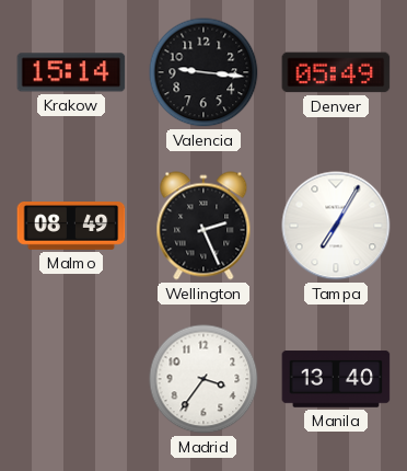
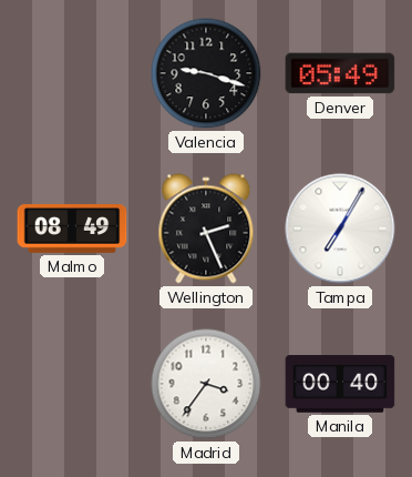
Krakow: 15:14 -> none (71, 72)
Valencia: 9:16 -> 9:18 (206, 73)
Manila: 13:40 -> 00:40 (340, 384)
